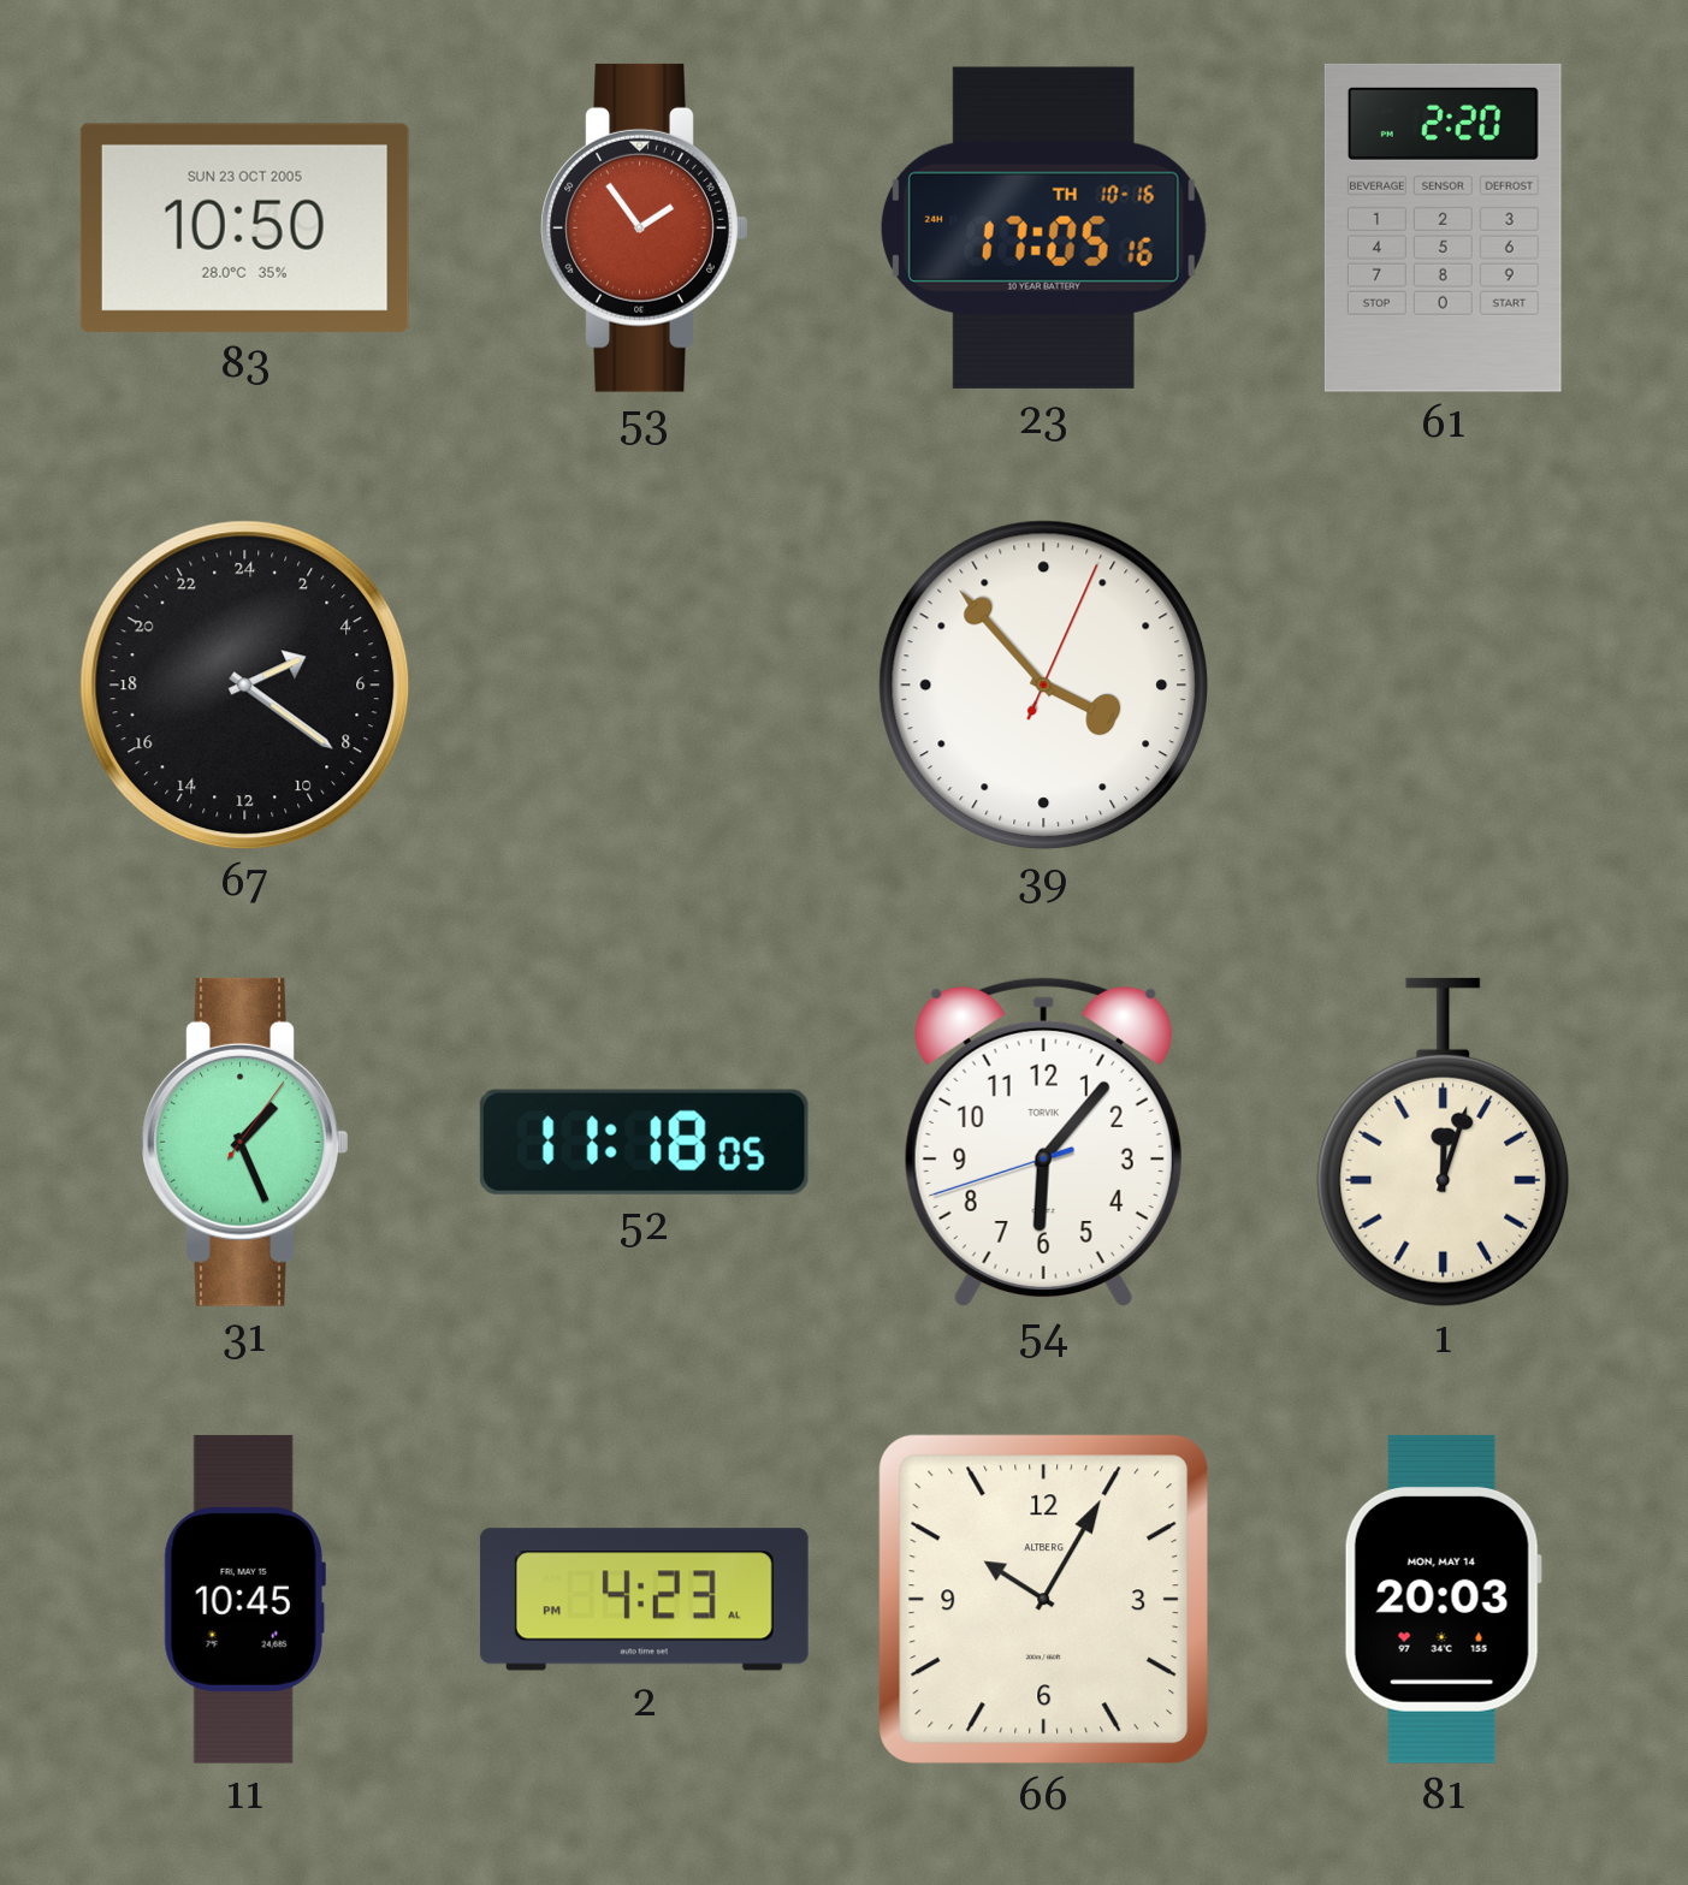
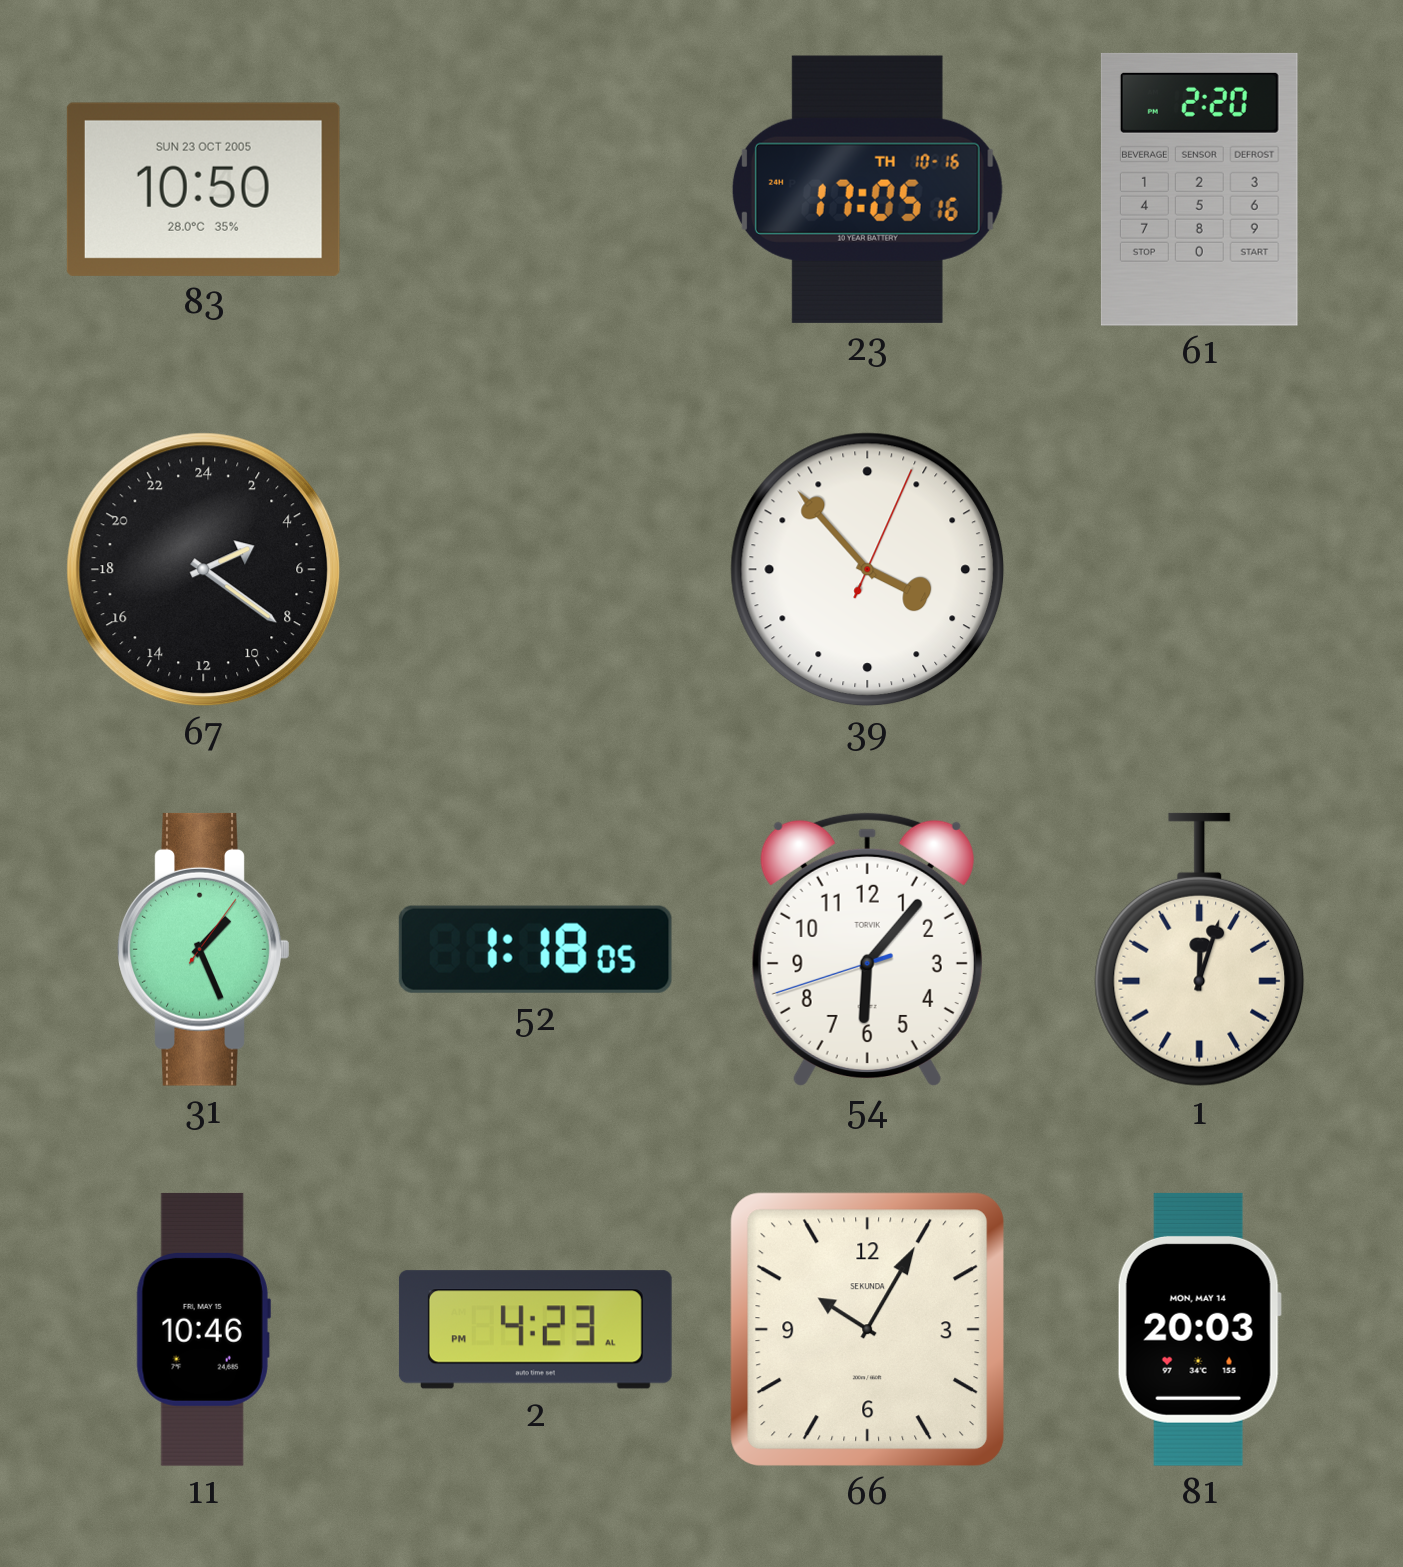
53: 1:54 -> none (645, 227)
52: 11:18 -> 1:18 (535, 949)
11: 10:45 -> 10:46 (203, 1329)
66 brand: ALTBERG -> SEKUNDA (868, 1330)
